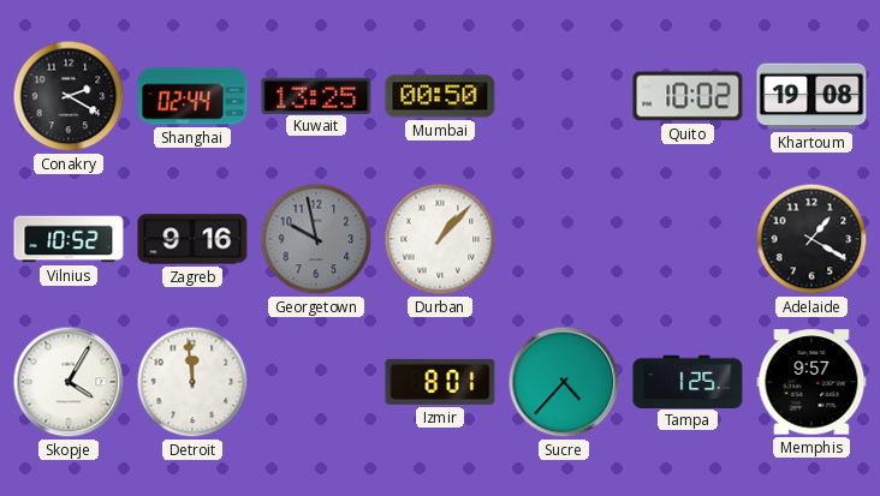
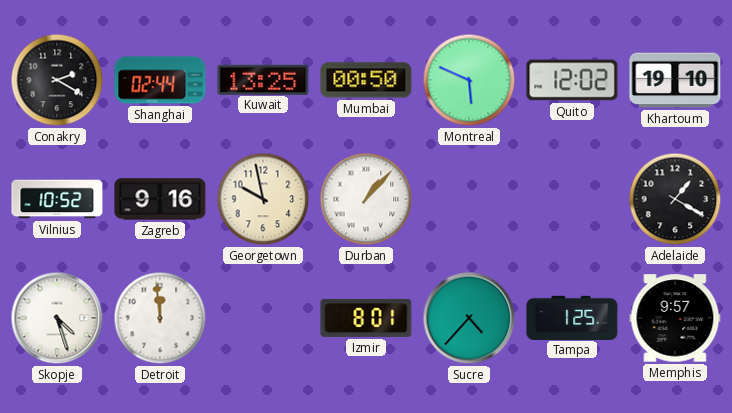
Montreal: none -> 5:49 (469, 80)
Quito: 10:02 -> 12:02 (572, 80)
Khartoum: 19:08 -> 19:10 (675, 80)
Georgetown dial: grey -> cream (263, 199)
Skopje: 4:05 -> 4:27 (57, 318)
